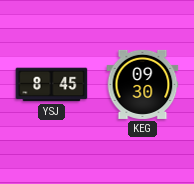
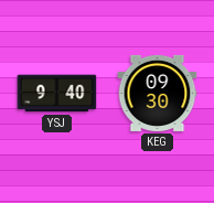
YSJ: 8:45 -> 9:40 (57, 94)
